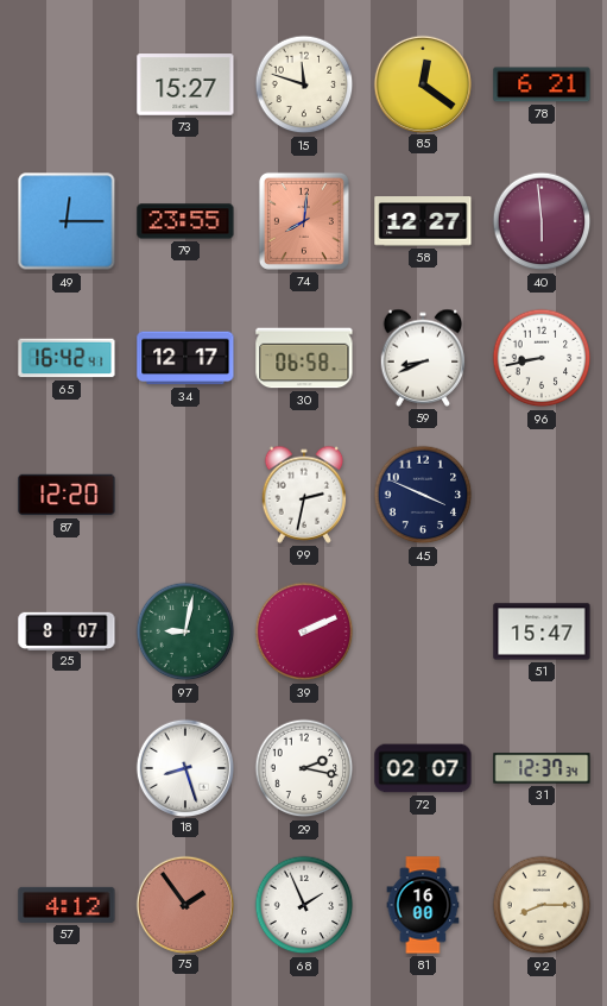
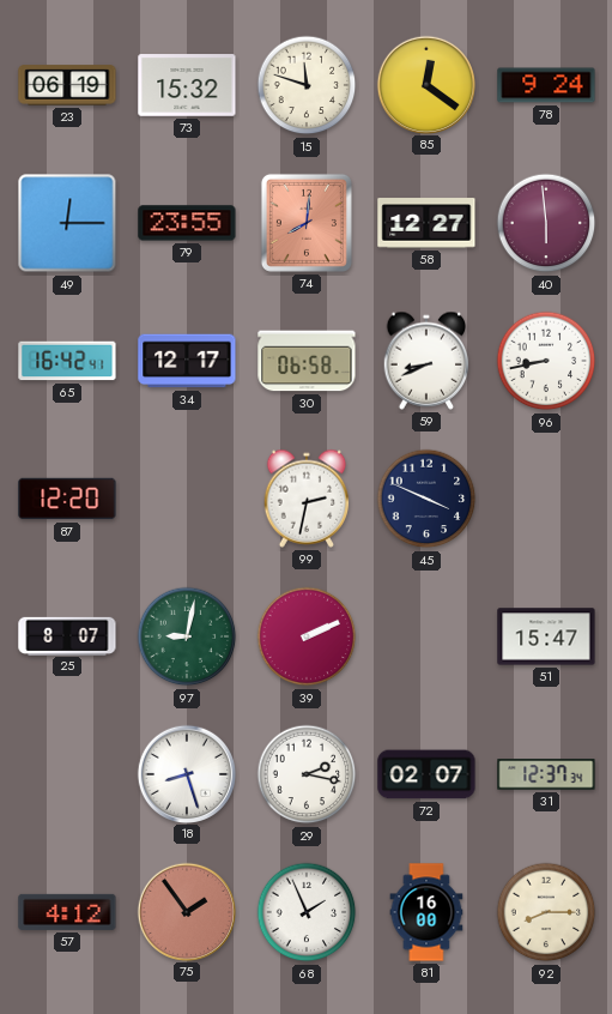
23: none -> 06:19 (67, 85)
73: 15:27 -> 15:32 (187, 85)
78: 6:21 -> 9:24 (546, 85)
